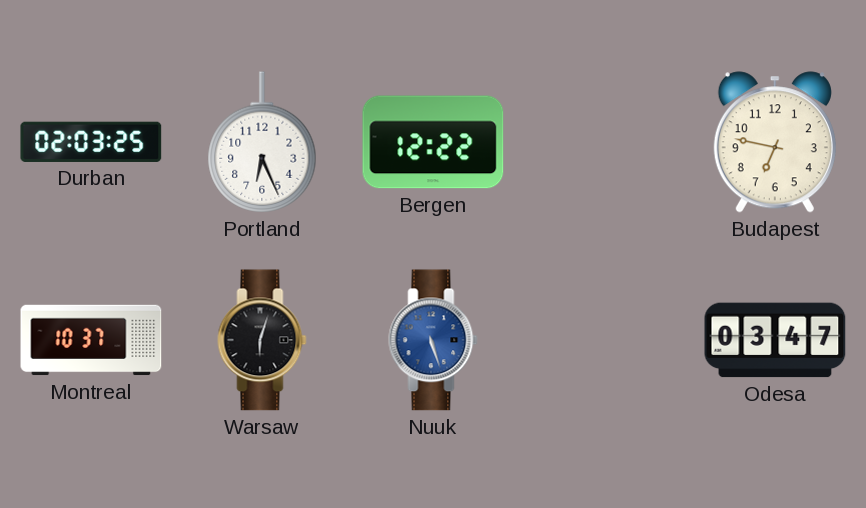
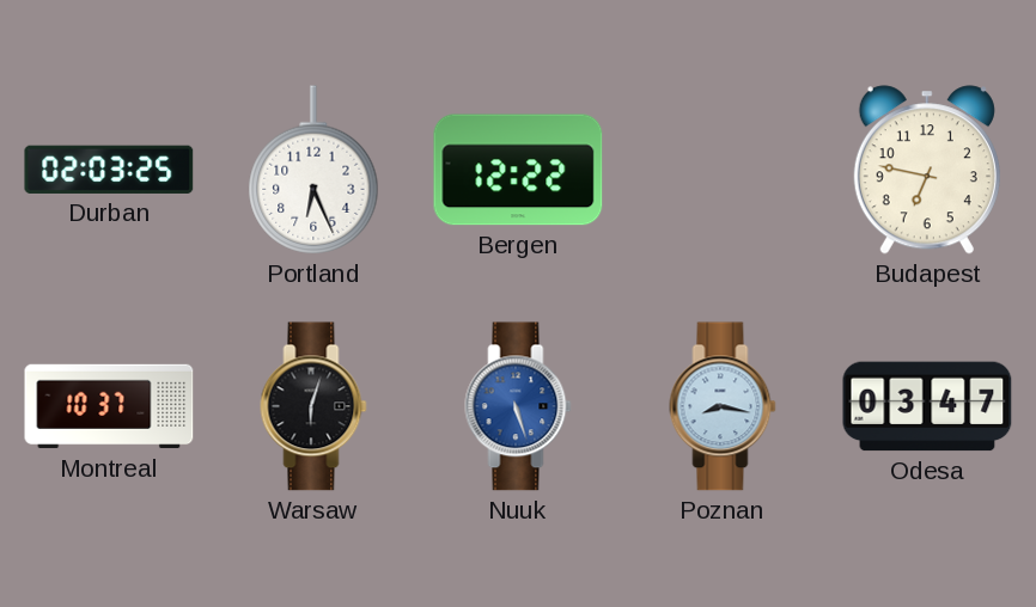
Poznan: none -> 8:17 (723, 406)
